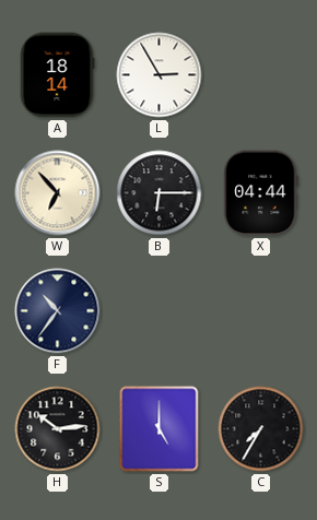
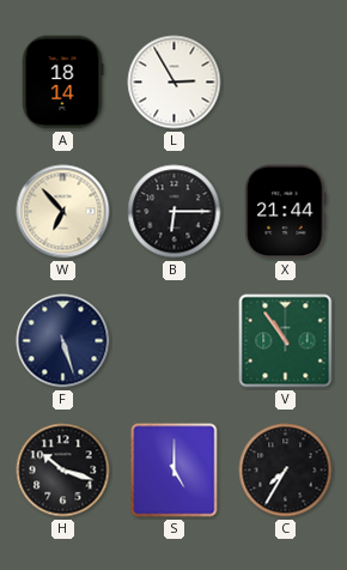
X: 04:44 -> 21:44 (286, 212)
F: 10:36 -> 5:27 (63, 341)
V: none -> 10:54 (286, 341)
H: 10:14 -> 10:18 (63, 471)
